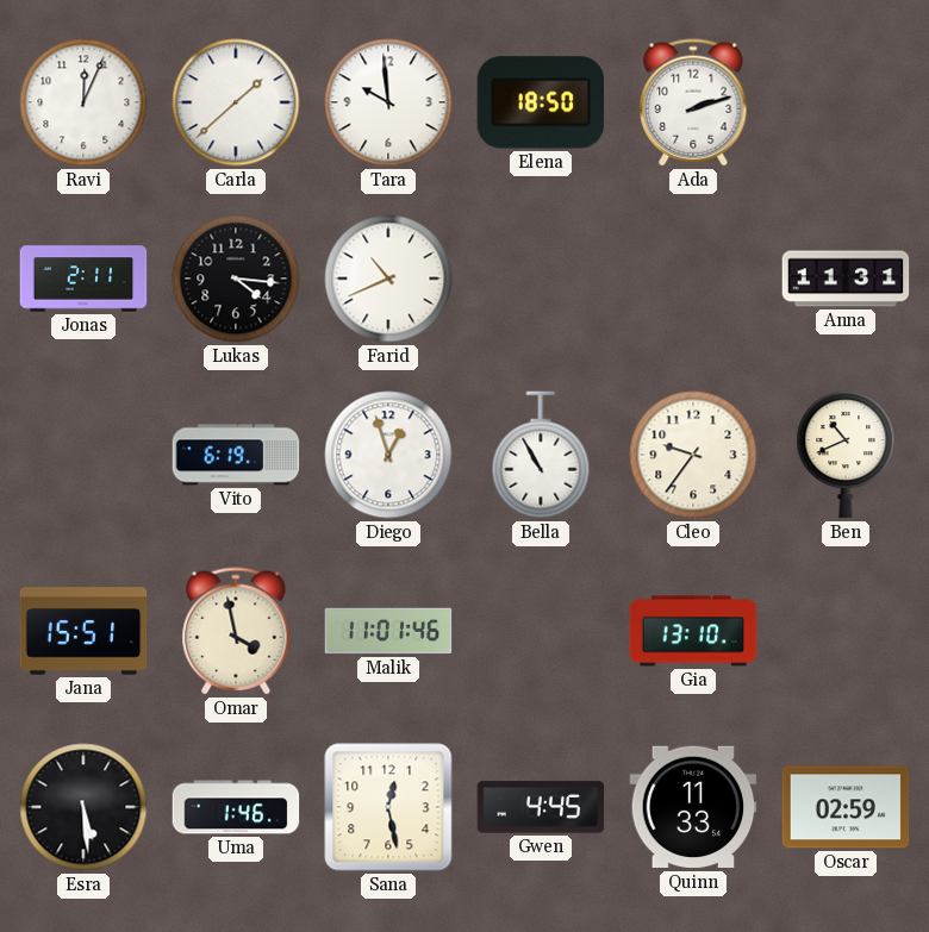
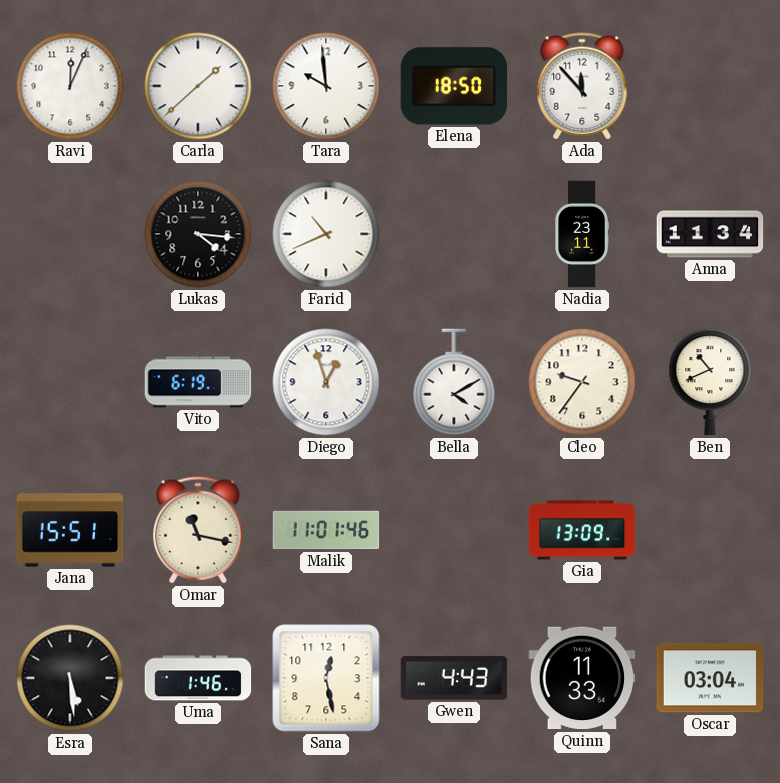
Ada: 2:12 -> 11:53 (582, 86)
Jonas: 2:11 -> none (83, 279)
Nadia: none -> 23:11 (582, 234)
Anna: 11:31 -> 11:34 (710, 234)
Bella: 10:55 -> 4:10 (454, 382)
Omar: 3:58 -> 11:17 (198, 530)
Gia: 13:10 -> 13:09 (582, 530)
Gwen: 4:45 -> 4:43 (454, 678)
Oscar: 02:59 -> 03:04 (710, 678)
